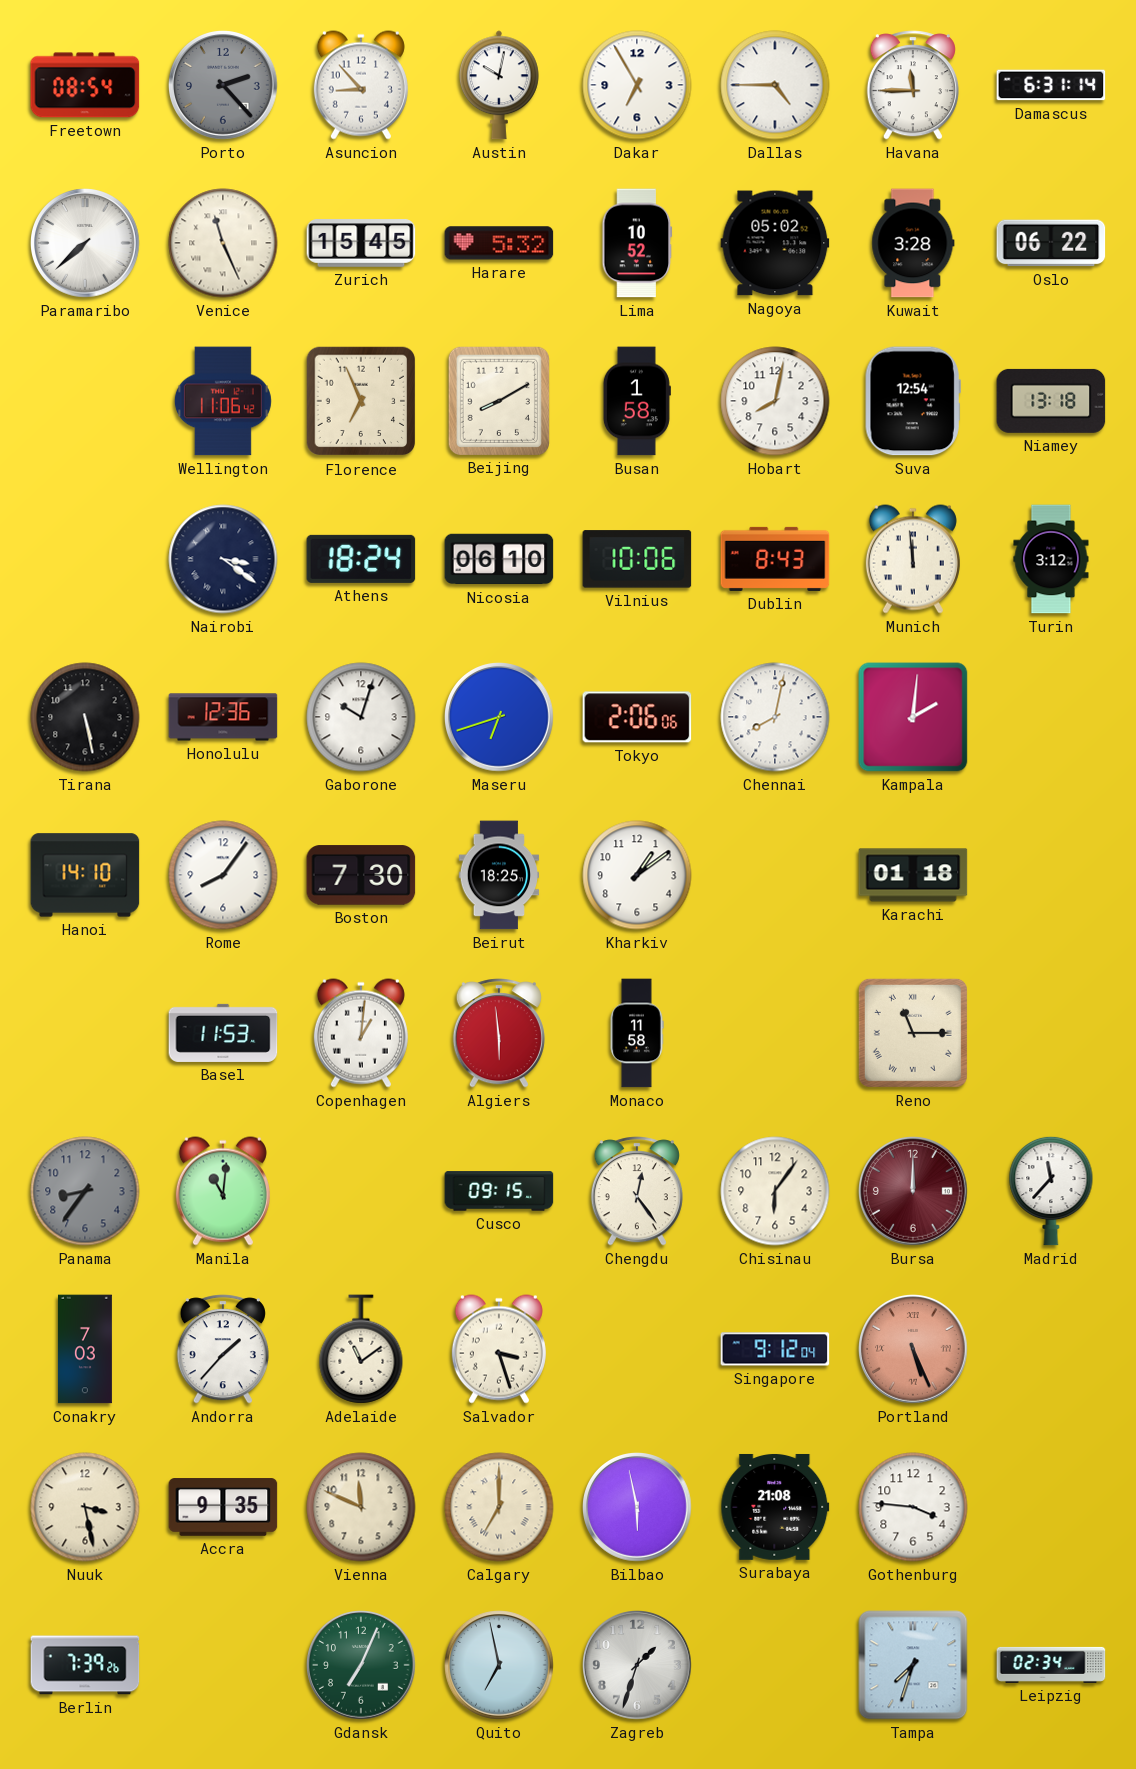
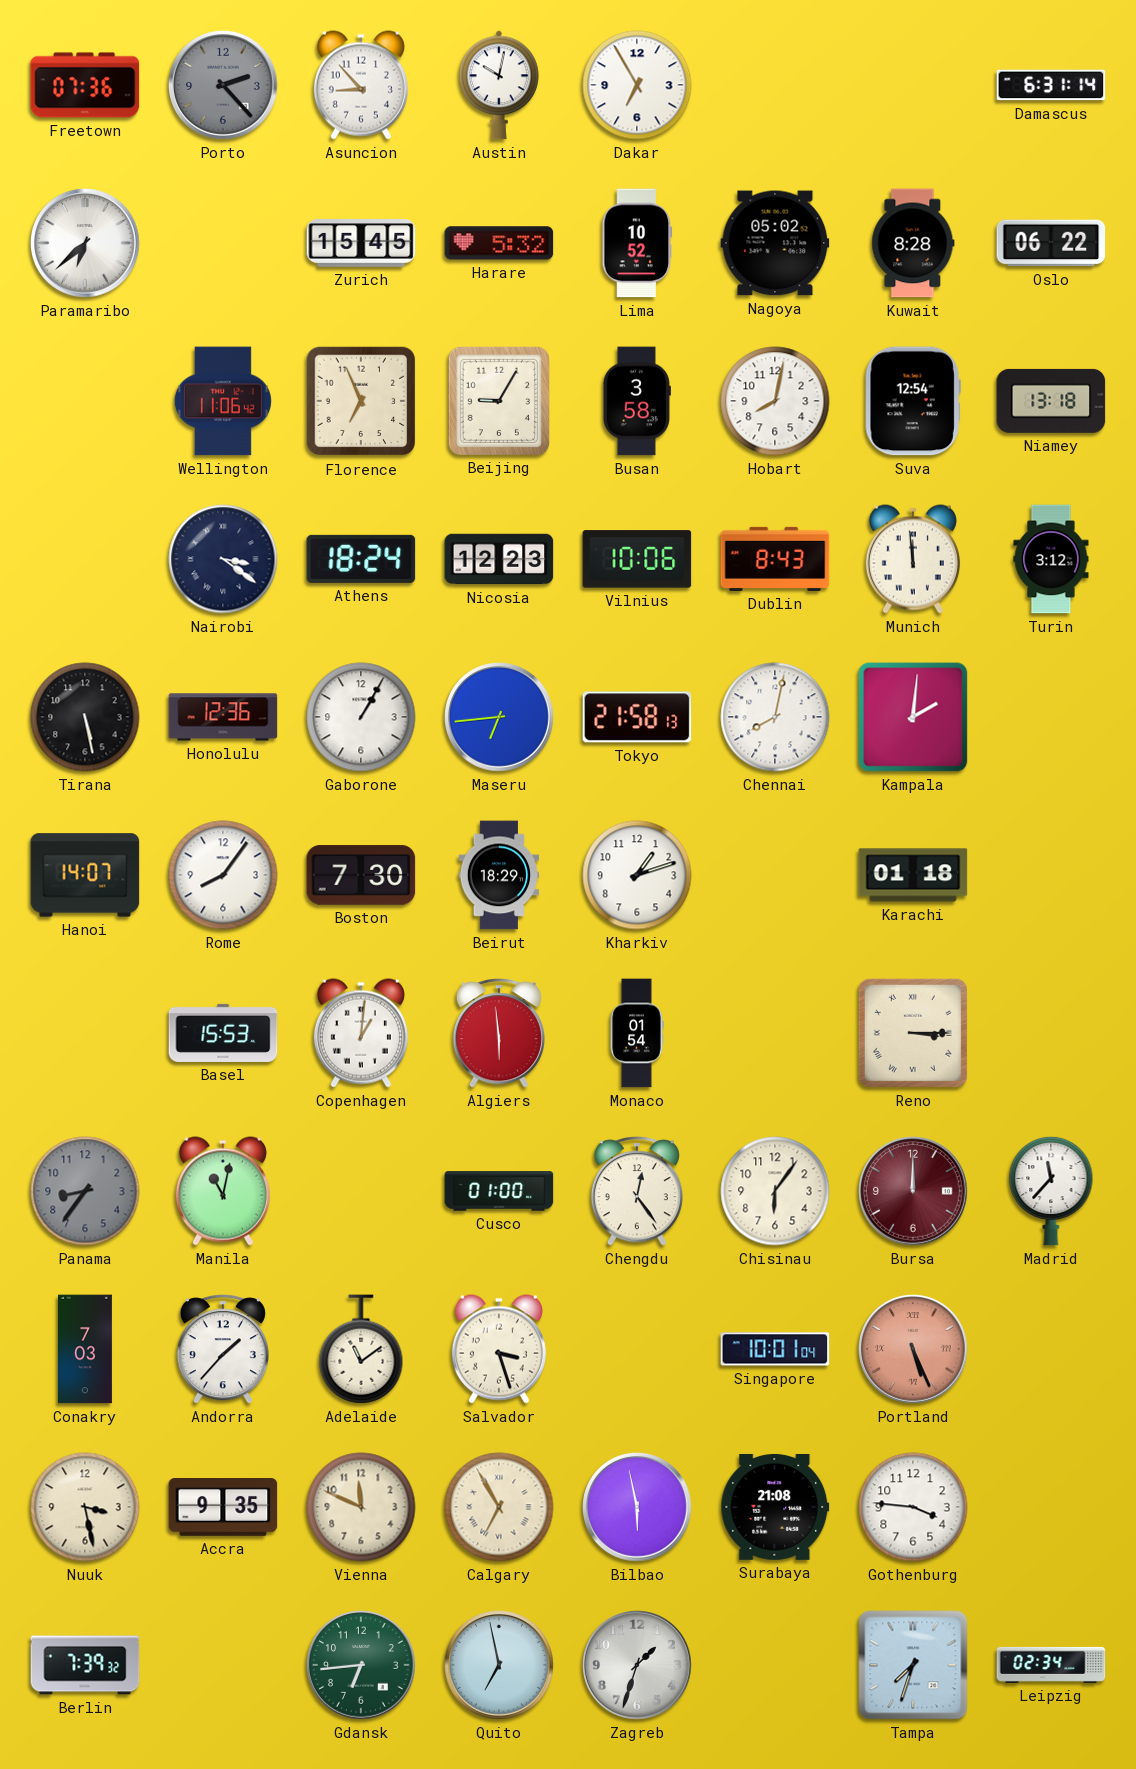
Freetown: 08:54 -> 07:36 (85, 85)
Dallas: 4:45 -> none (775, 85)
Havana: 11:45 -> none (913, 85)
Paramaribo: 7:38 -> 6:38 (86, 244)
Venice: 11:26 -> none (223, 243)
Kuwait: 3:28 -> 8:28 (913, 243)
Beijing: 8:10 -> 9:05 (498, 400)
Busan: 1:58 -> 3:58 (637, 401)
Nicosia: 06:10 -> 12:23 (499, 559)
Gaborone: 10:03 -> 1:05 (361, 717)
Maseru: 6:42 -> 6:44 (500, 718)
Tokyo: 2:06 -> 21:58 (637, 717)
Hanoi: 14:10 -> 14:07 (85, 875)
Beirut: 18:25 -> 18:29 (499, 875)
Kharkiv: 1:09 -> 1:12 (637, 875)
Basel: 11:53 -> 15:53 (223, 1033)
Monaco: 11:58 -> 01:54 (637, 1033)
Reno: 11:15 -> 3:15 (913, 1033)
Manila: 11:01 -> 11:02 (223, 1191)
Cusco: 09:15 -> 01:00 (499, 1191)
Singapore: 9:12 -> 10:01 (775, 1349)
Calgary: 7:00 -> 6:55 (499, 1507)
Berlin: 7:39:26 -> 7:39:32 (85, 1665)
Gdansk: 7:04 -> 6:44 (362, 1666)
